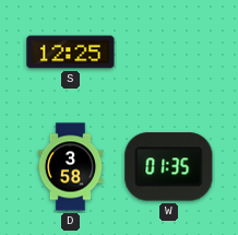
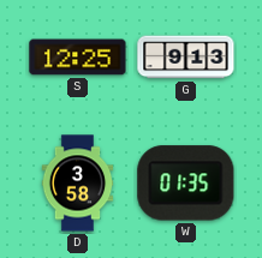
G: none -> 9:13 (186, 58)
